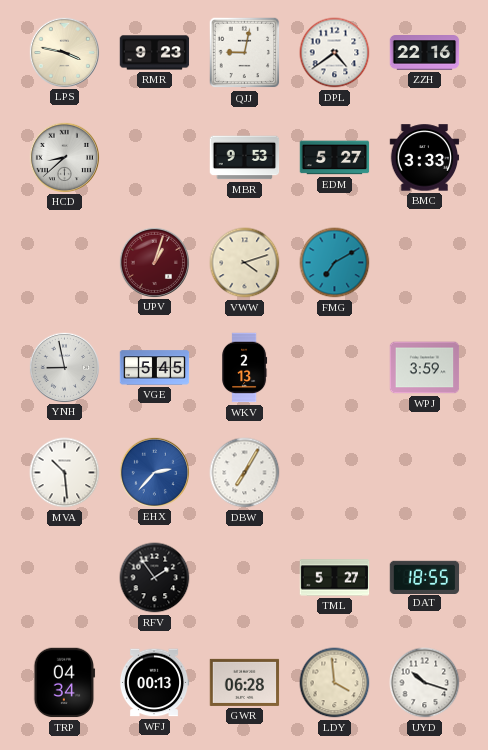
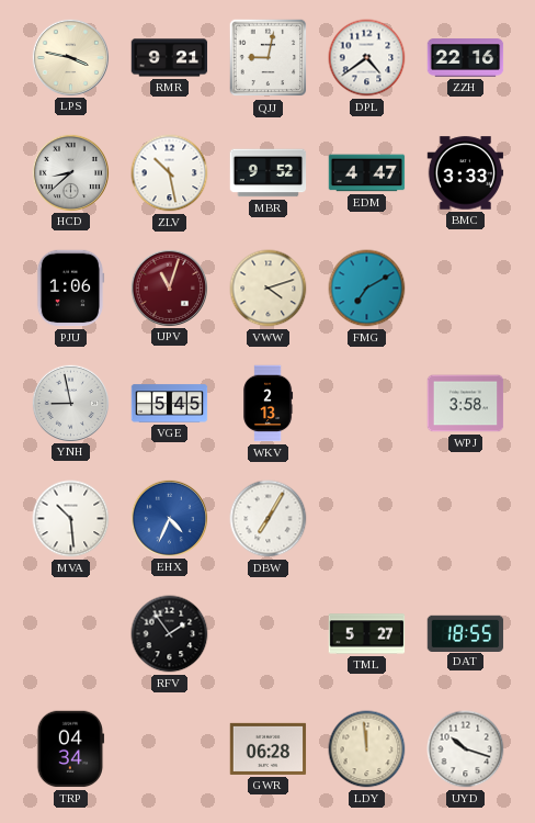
RMR: 9:23 -> 9:21 (170, 58)
ZLV: none -> 10:28 (170, 173)
MBR: 9:53 -> 9:52 (269, 173)
EDM: 5:27 -> 4:47 (367, 173)
PJU: none -> 1:06 (70, 289)
UPV: 1:03 -> 11:03 (169, 288)
WPJ: 3:59 -> 3:58 (466, 404)
EHX: 2:37 -> 4:34 (169, 518)
WFJ: 00:13 -> none (154, 683)
LDY: 3:59 -> 11:59 (367, 749)
